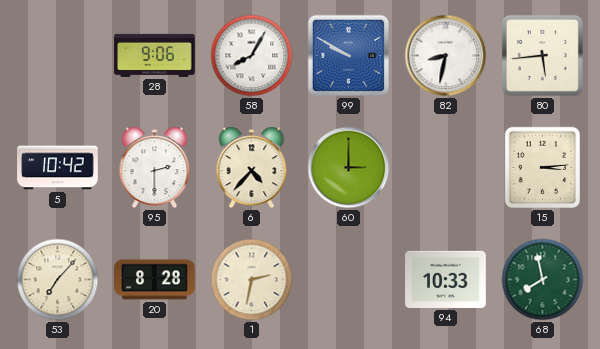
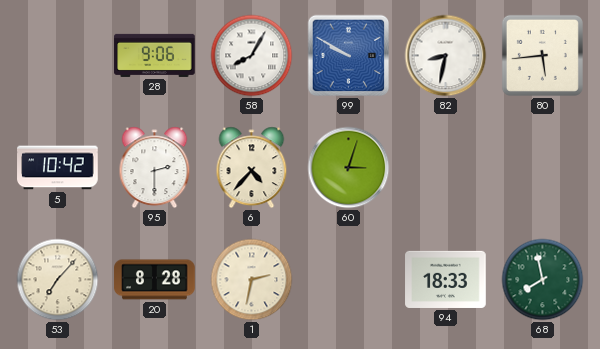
60: 3:00 -> 3:03 (349, 168)
15: 3:14 -> none (543, 168)
94: 10:33 -> 18:33 (446, 279)
